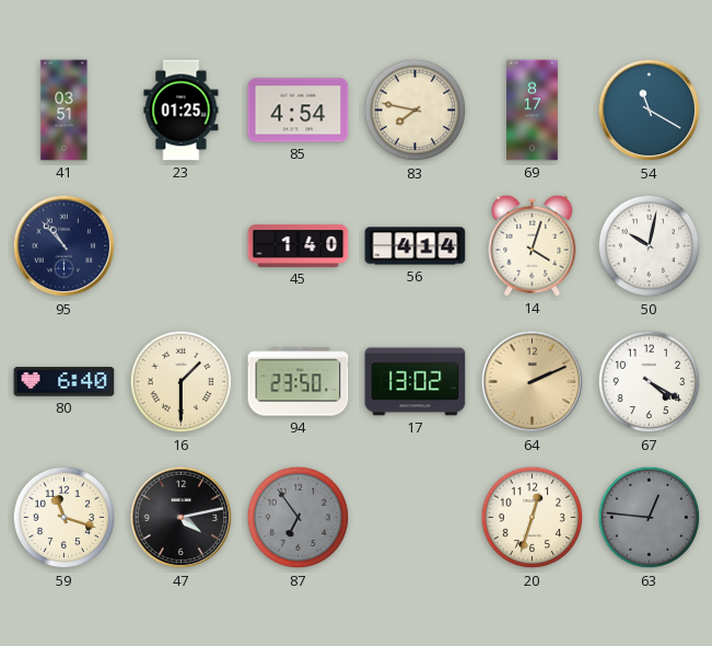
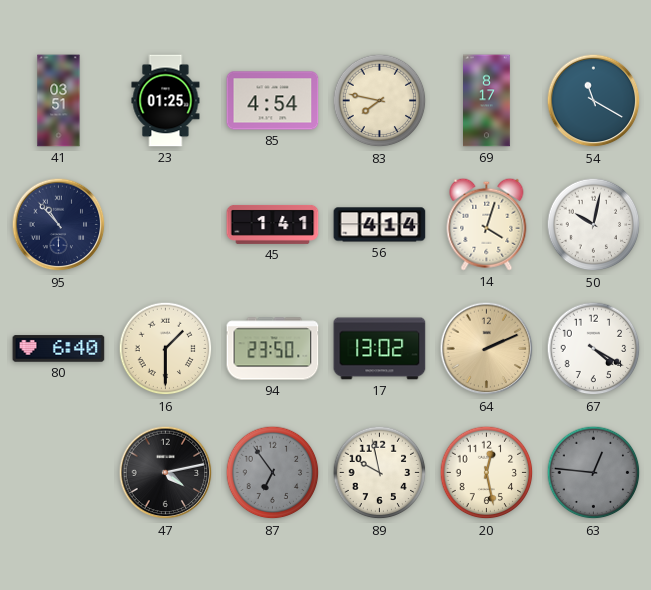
45: 1:40 -> 1:41 (273, 224)
59: 11:18 -> none (65, 518)
89: none -> 9:58 (380, 473)
20: 12:33 -> 12:28 (487, 473)
